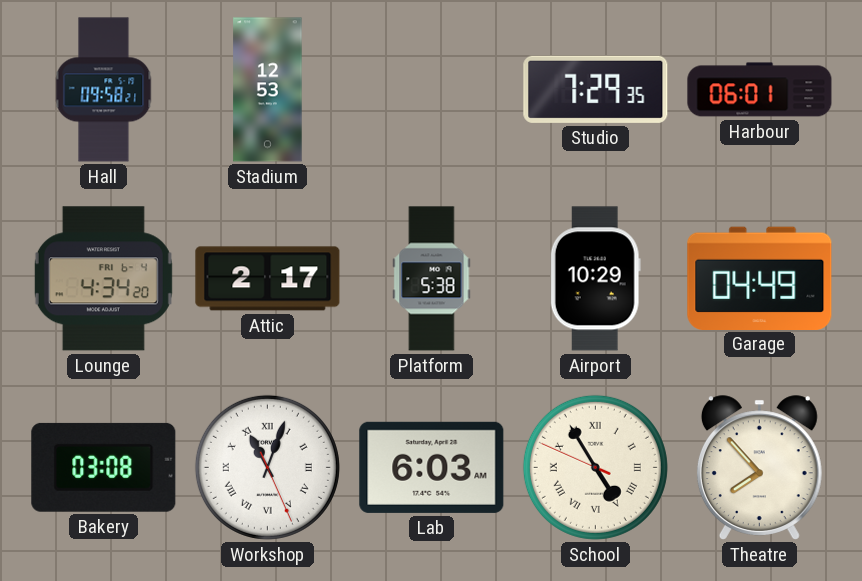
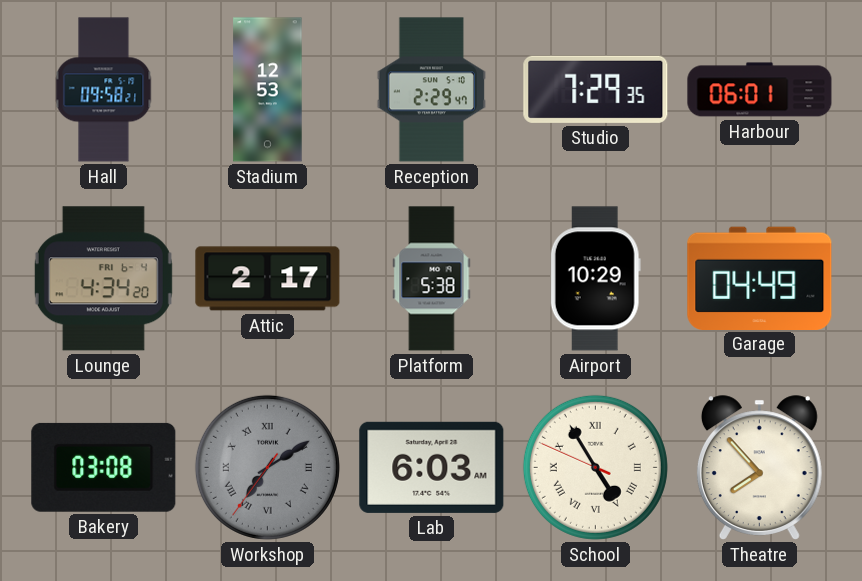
Reception: none -> 2:29 (431, 90)
Workshop: 11:03 -> 7:09 (267, 467)
Workshop dial: white -> grey (267, 467)
